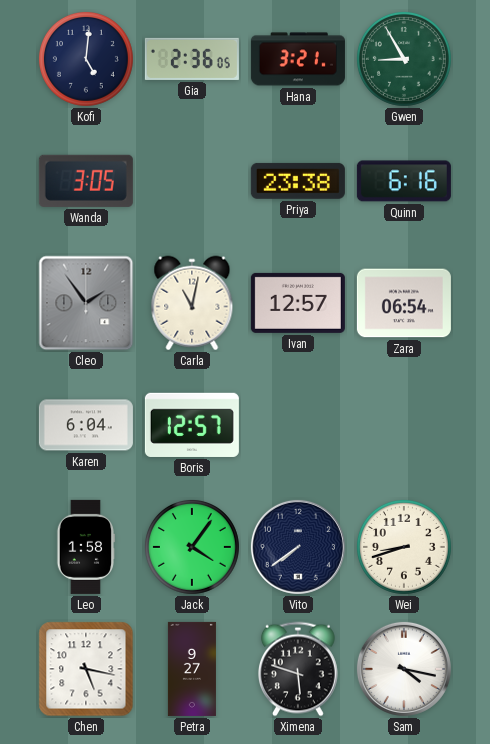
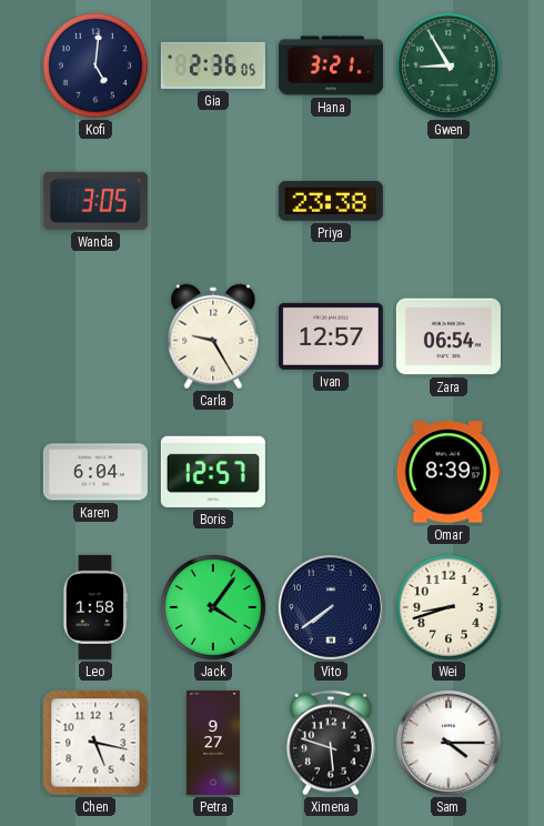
Quinn: 6:16 -> none (404, 181)
Cleo: 1:54 -> none (86, 303)
Carla: 11:02 -> 9:25 (213, 336)
Omar: none -> 8:39 (449, 472)
Sam: 4:17 -> 4:15 (449, 743)
